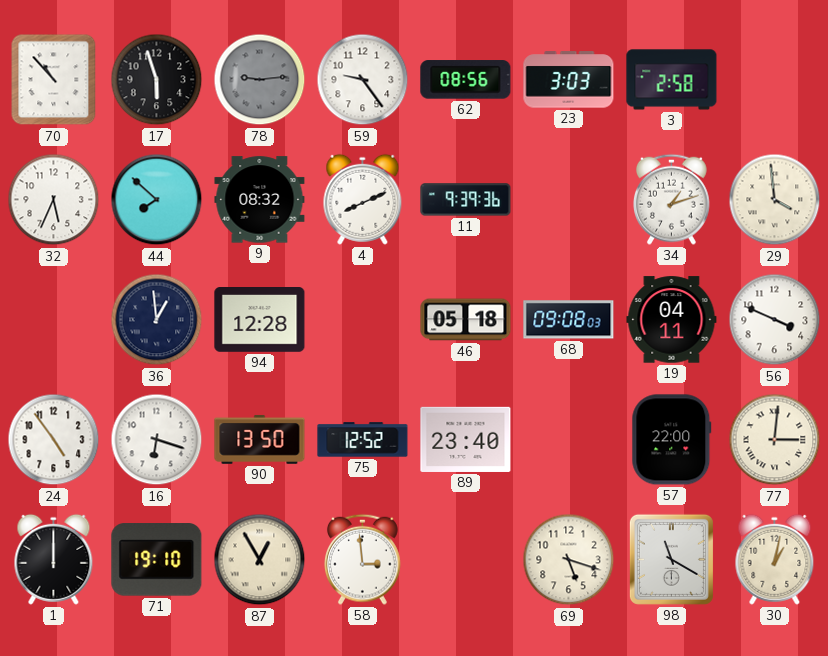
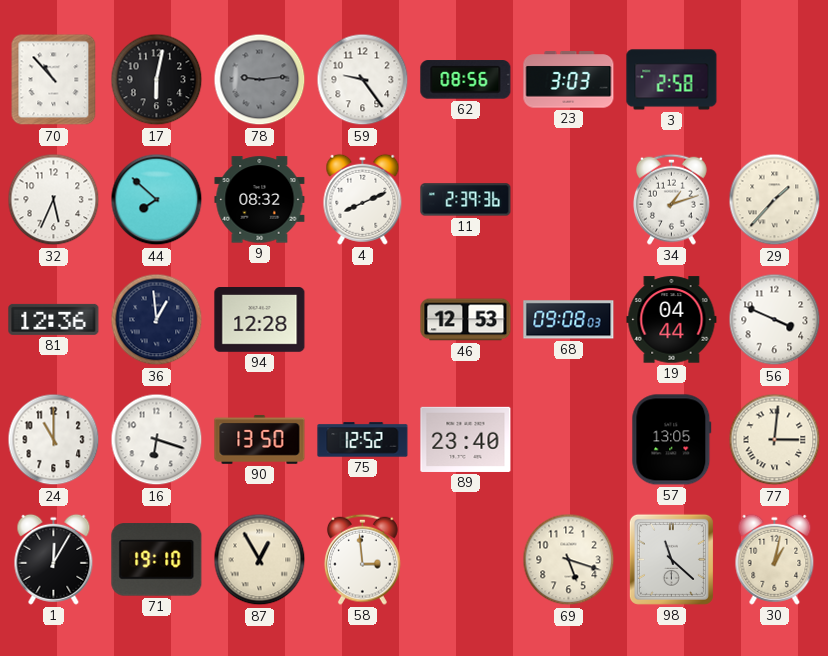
17: 5:57 -> 6:02 (157, 80)
11: 9:39 -> 2:39 (466, 200)
29: 3:59 -> 1:37 (775, 200)
81: none -> 12:36 (54, 319)
46: 05:18 -> 12:53 (466, 320)
19: 04:11 -> 04:44 (672, 320)
24: 4:54 -> 11:00 (54, 440)
57: 22:00 -> 13:05 (672, 440)
1: 12:00 -> 12:05 (54, 559)
98: 11:20 -> 11:22 (671, 559)
